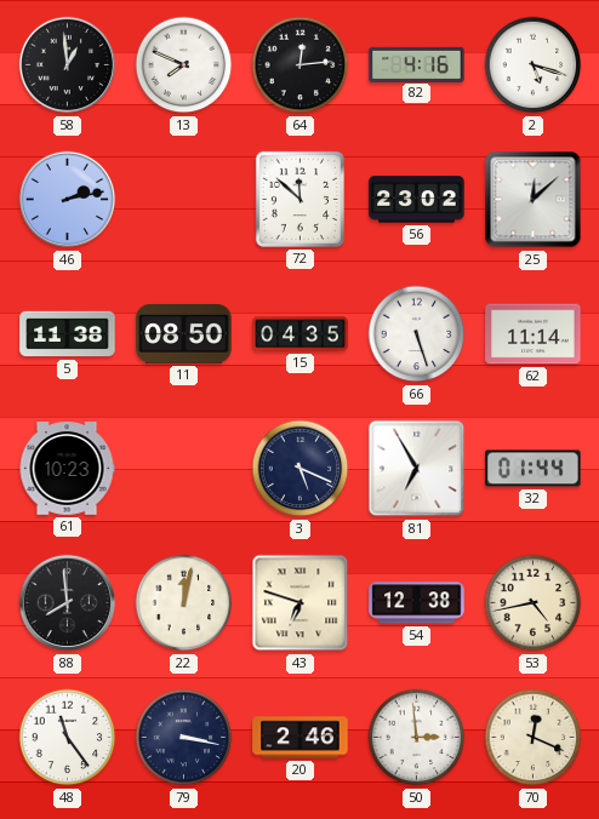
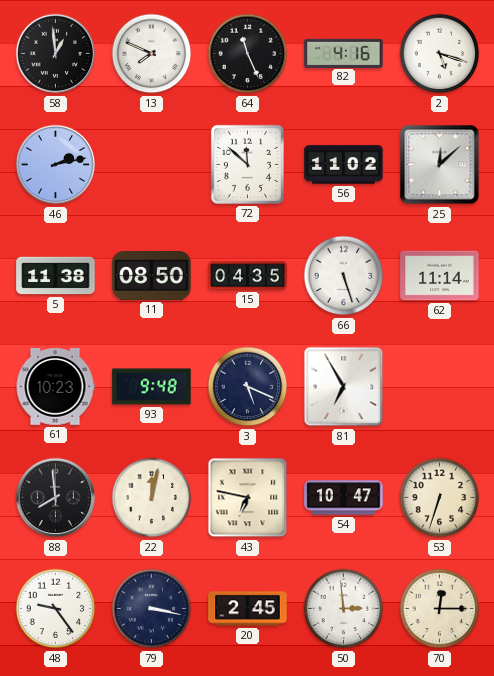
64: 12:14 -> 11:26 (248, 54)
56: 23:02 -> 11:02 (344, 165)
93: none -> 9:48 (152, 387)
32: 01:44 -> none (534, 469)
43: 6:48 -> 6:47 (248, 498)
54: 12:38 -> 10:47 (344, 498)
53: 4:43 -> 6:33 (440, 498)
48: 11:24 -> 9:24 (56, 609)
20: 2:46 -> 2:45 (248, 609)
70: 12:19 -> 12:15 (440, 609)
